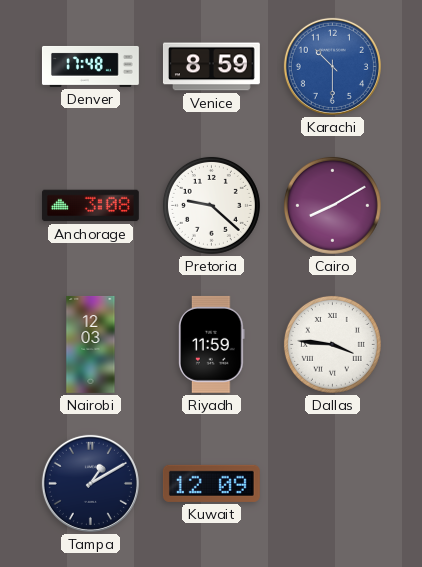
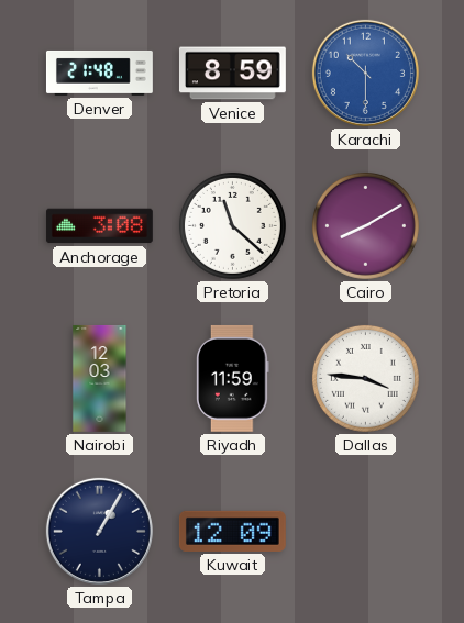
Denver: 17:48 -> 21:48 (99, 73)
Pretoria: 9:22 -> 11:22 (232, 225)
Tampa: 1:10 -> 1:05 (99, 531)
